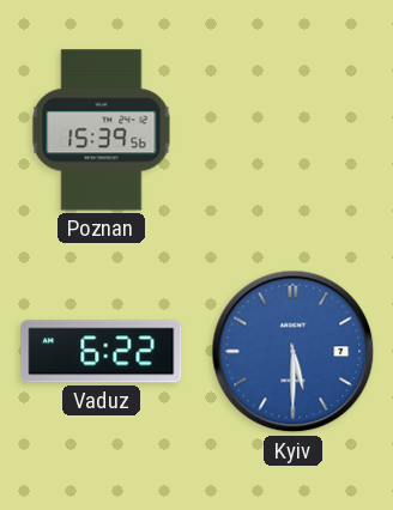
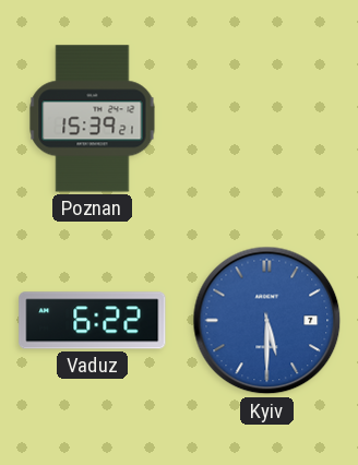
Poznan: 15:39:56 -> 15:39:21 (93, 119)
